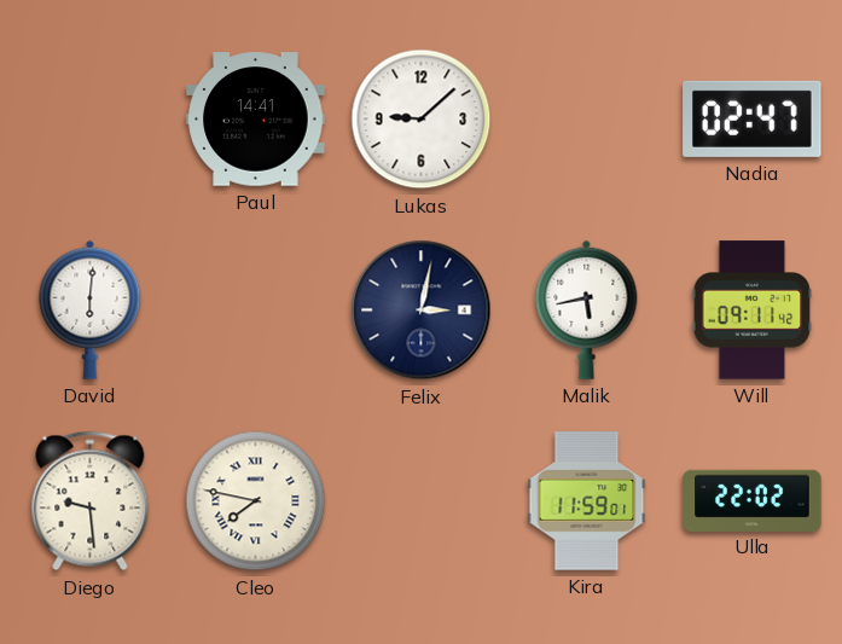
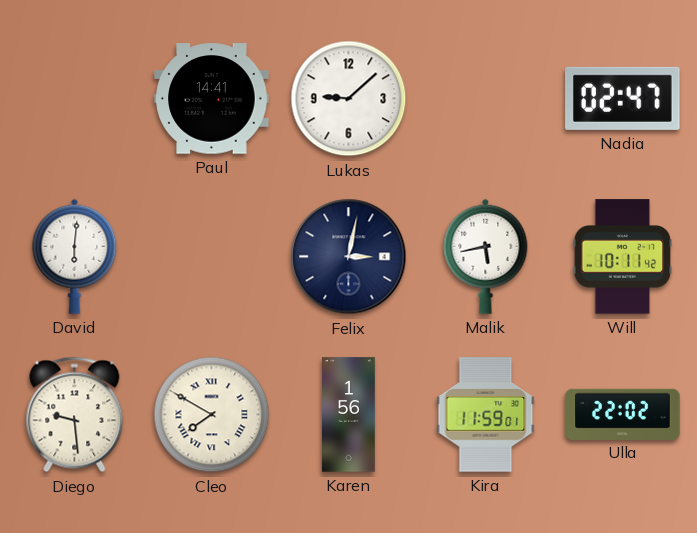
Will: 09:11 -> 10:11 (623, 257)
Cleo: 7:47 -> 7:50 (212, 415)
Karen: none -> 1:56 (349, 415)
